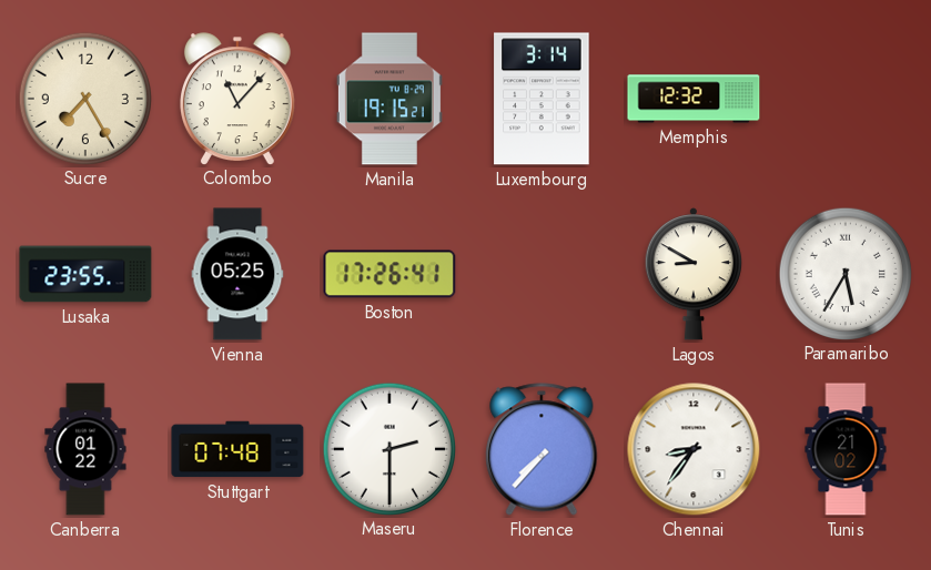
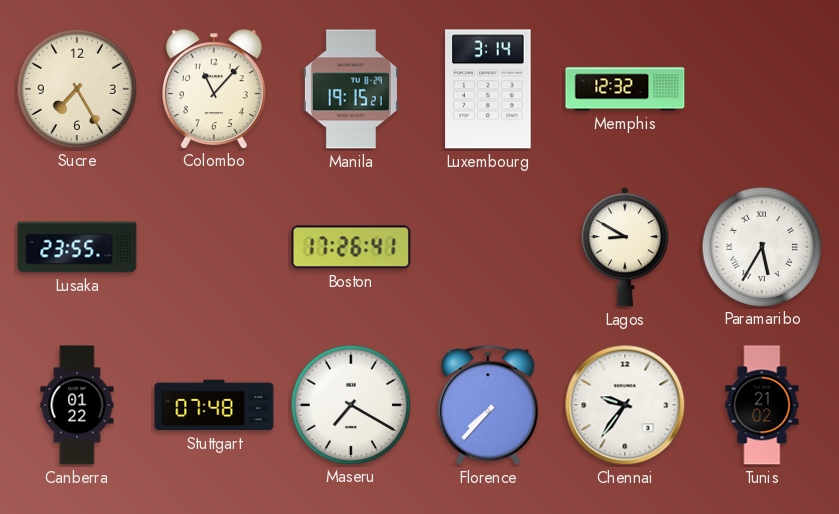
Vienna: 05:25 -> none (237, 274)
Maseru: 2:30 -> 7:20 (350, 404)
Chennai: 8:36 -> 9:36 (625, 405)
